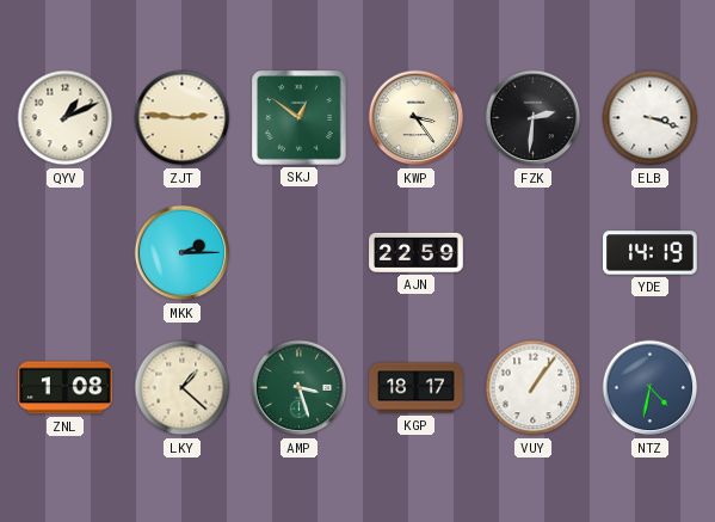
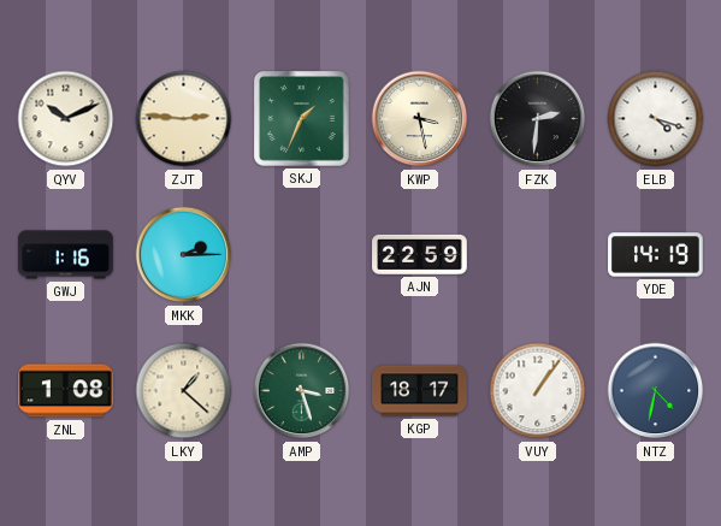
QYV: 1:11 -> 10:11 (66, 119)
SKJ: 12:51 -> 1:34 (302, 119)
KWP: 3:24 -> 3:28 (420, 119)
ELB: 3:18 -> 4:18 (656, 119)
GWJ: none -> 1:16 (66, 255)
